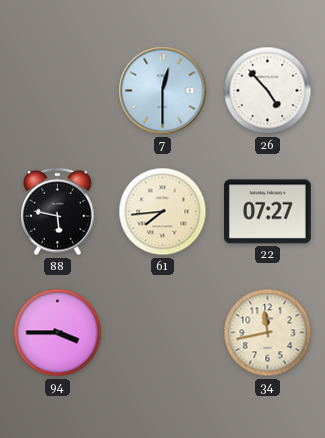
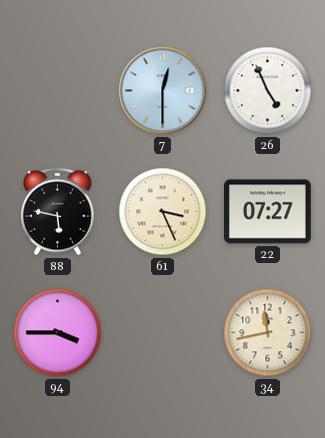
26: 4:53 -> 4:56 (268, 91)
61: 7:44 -> 3:26 (163, 212)
